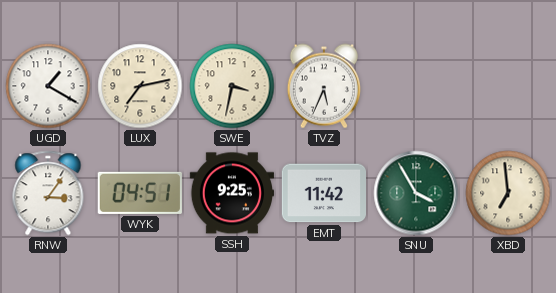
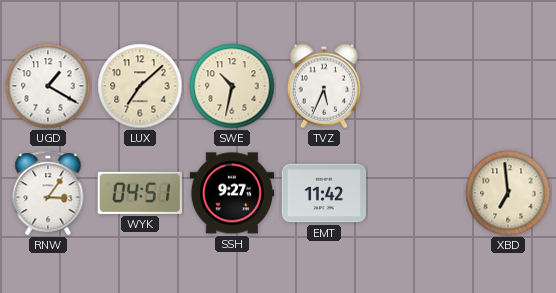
LUX: 7:13 -> 7:08 (140, 86)
SWE: 3:32 -> 10:32 (232, 86)
SSH: 9:25 -> 9:27 (231, 193)
SNU: 3:55 -> none (416, 193)
